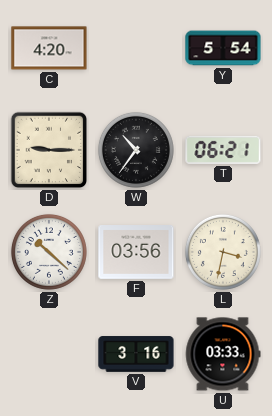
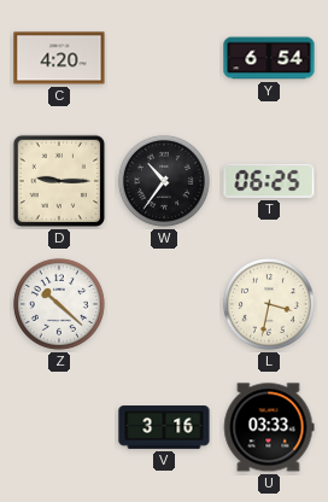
Y: 5:54 -> 6:54 (269, 58)
T: 06:21 -> 06:25 (269, 181)
F: 03:56 -> none (136, 253)
